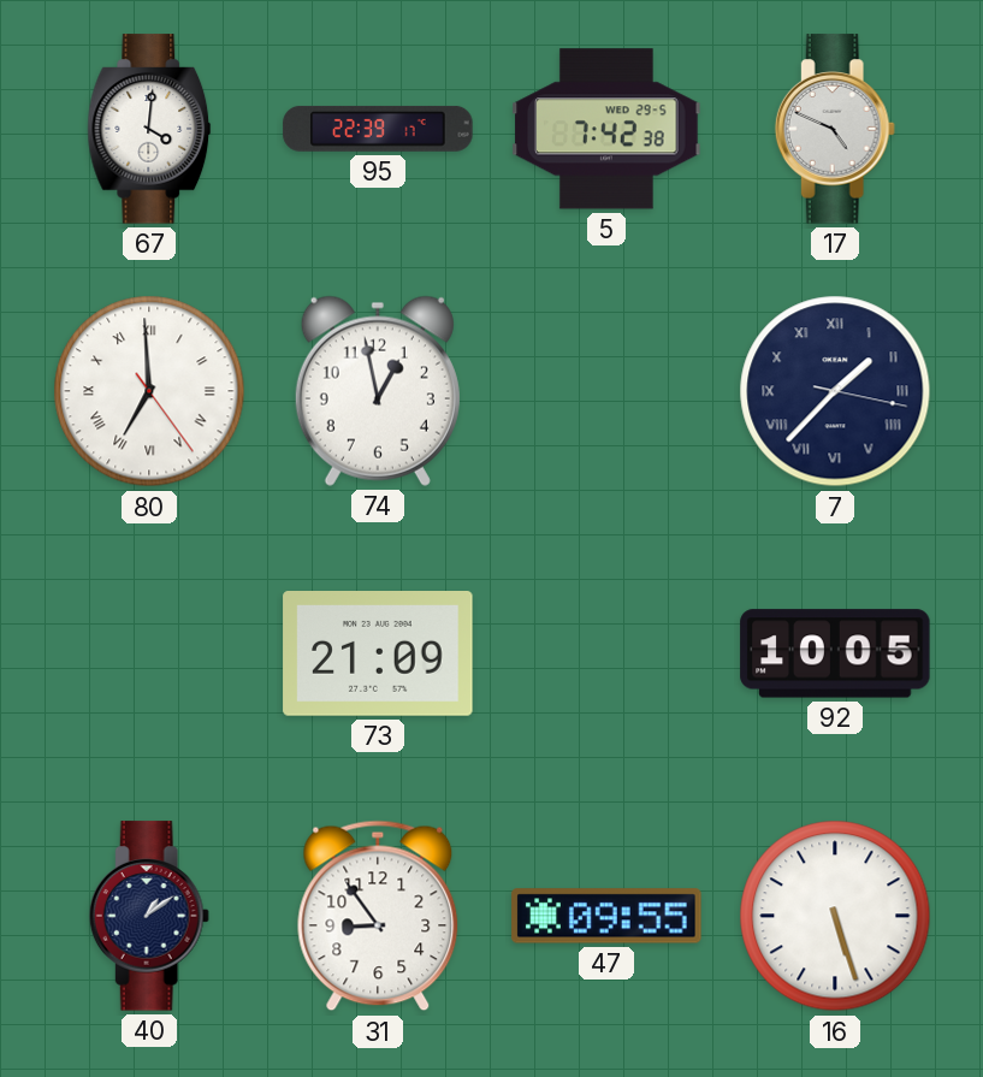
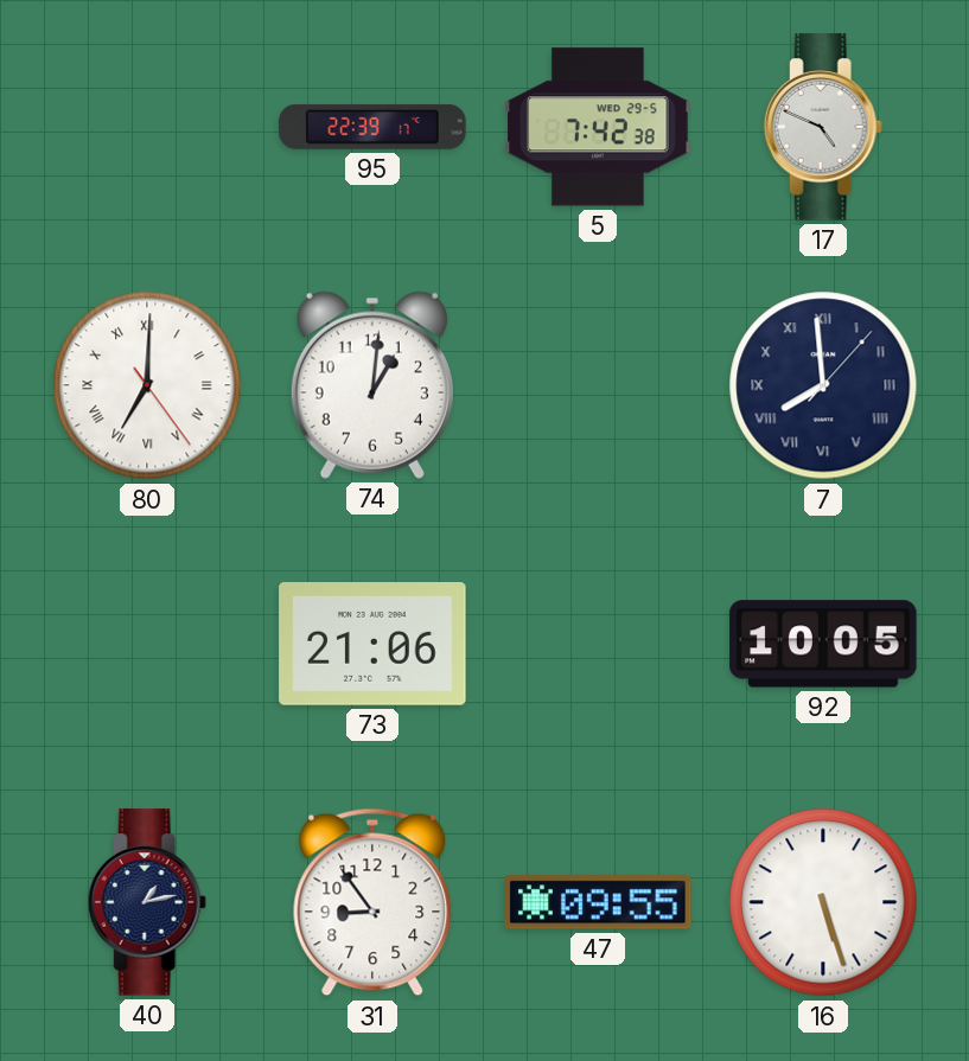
67: 4:01 -> none (149, 129)
80: 6:59 -> 7:00 (147, 385)
74: 12:58 -> 1:01 (372, 385)
7: 1:37 -> 7:59 (823, 385)
73: 21:09 -> 21:06 (372, 645)
40: 1:09 -> 1:13 (147, 902)
